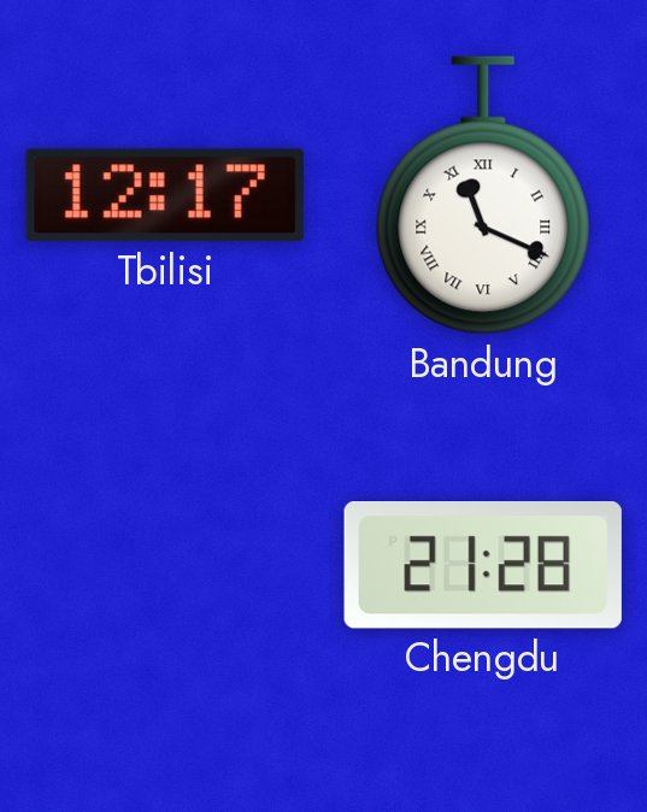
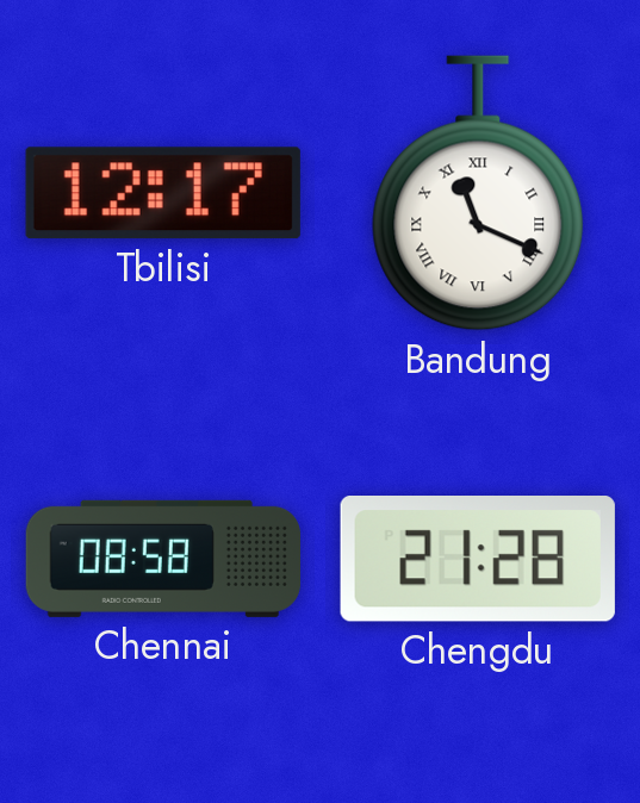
Chennai: none -> 08:58 (163, 559)
